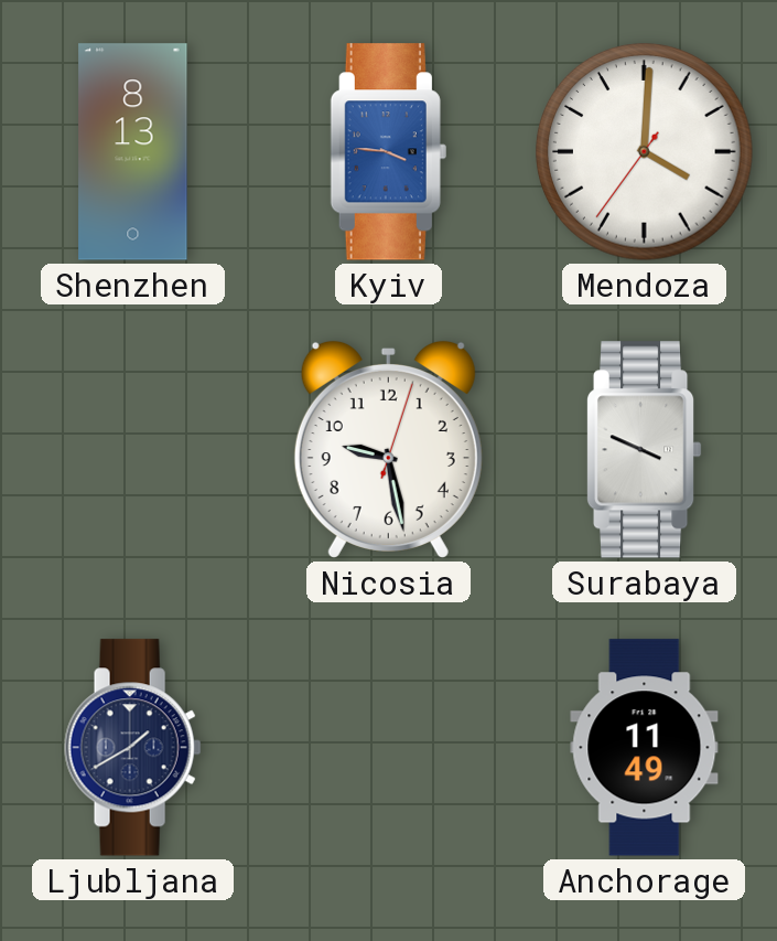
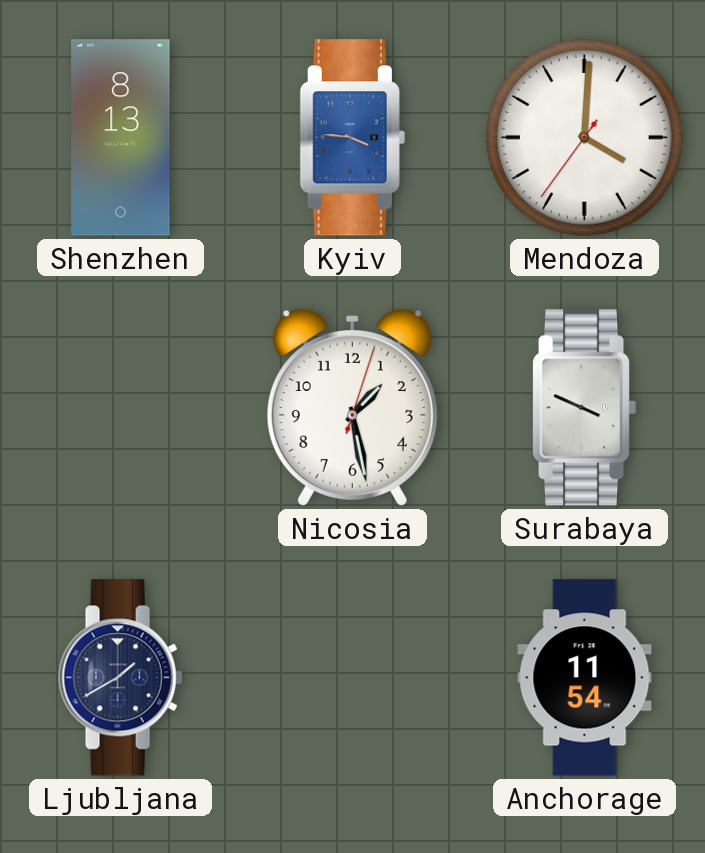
Nicosia: 9:28 -> 1:28 (352, 407)
Anchorage: 11:49 -> 11:54 (585, 678)
